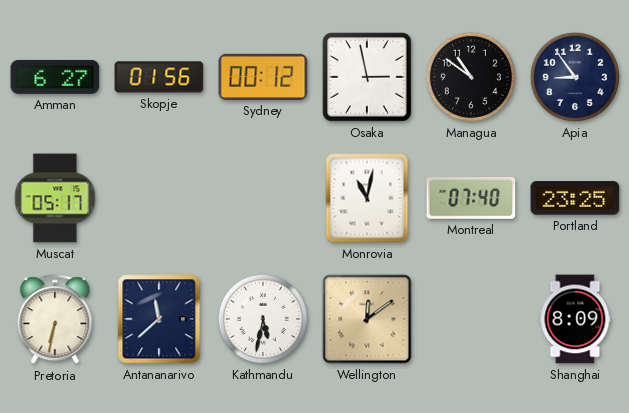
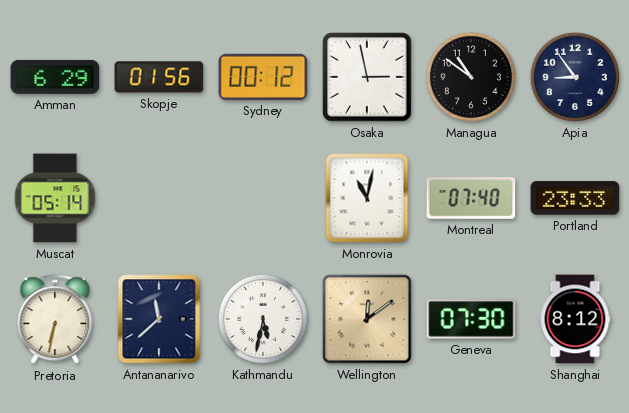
Amman: 6:27 -> 6:29 (55, 77)
Muscat: 05:17 -> 05:14 (55, 198)
Portland: 23:25 -> 23:33 (575, 198)
Geneva: none -> 07:30 (471, 319)
Shanghai: 8:09 -> 8:12 (575, 319)
